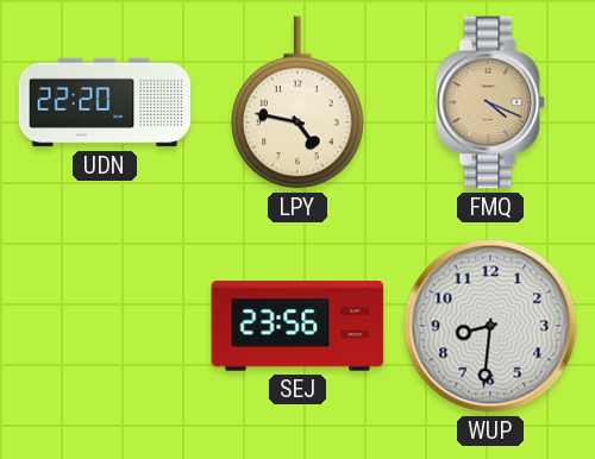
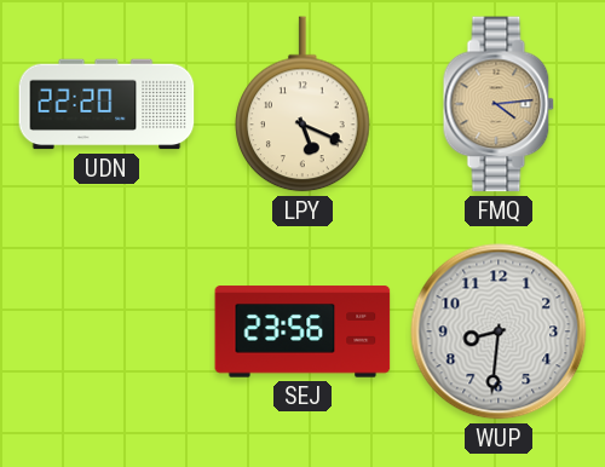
LPY: 4:47 -> 5:19 (302, 104)
FMQ: 4:19 -> 4:14 (499, 104)
